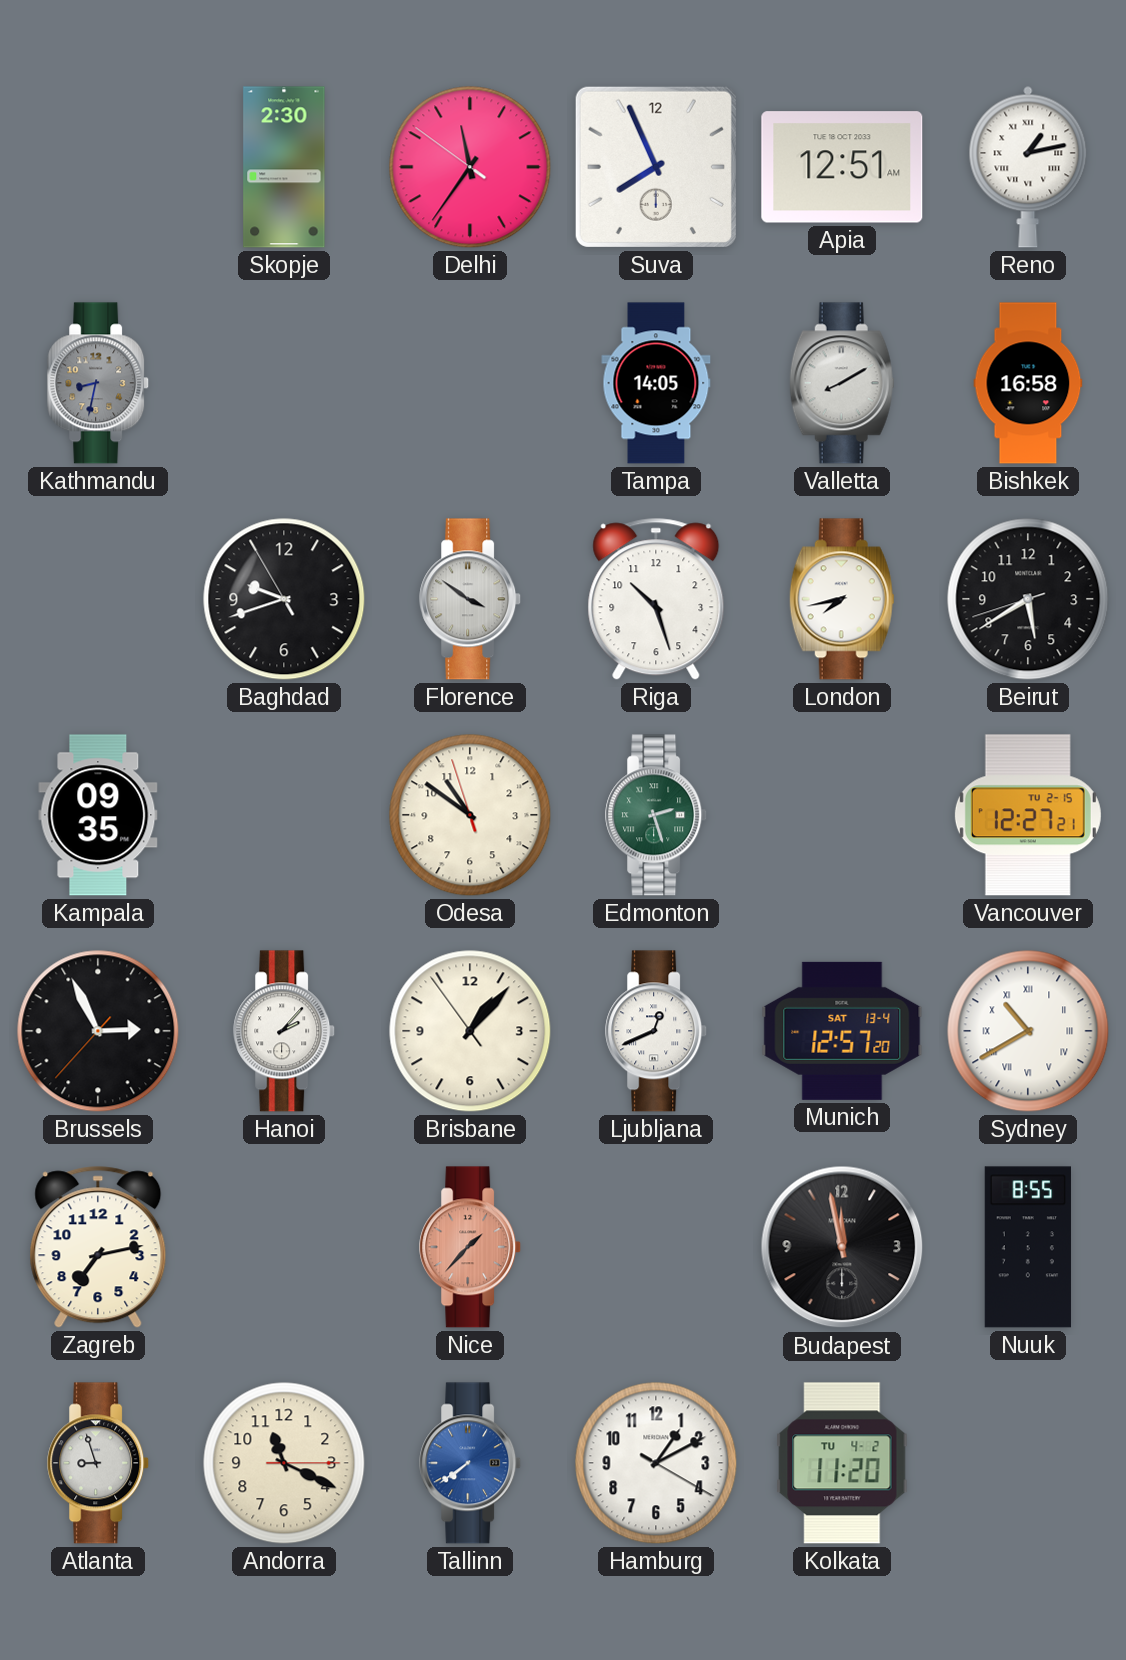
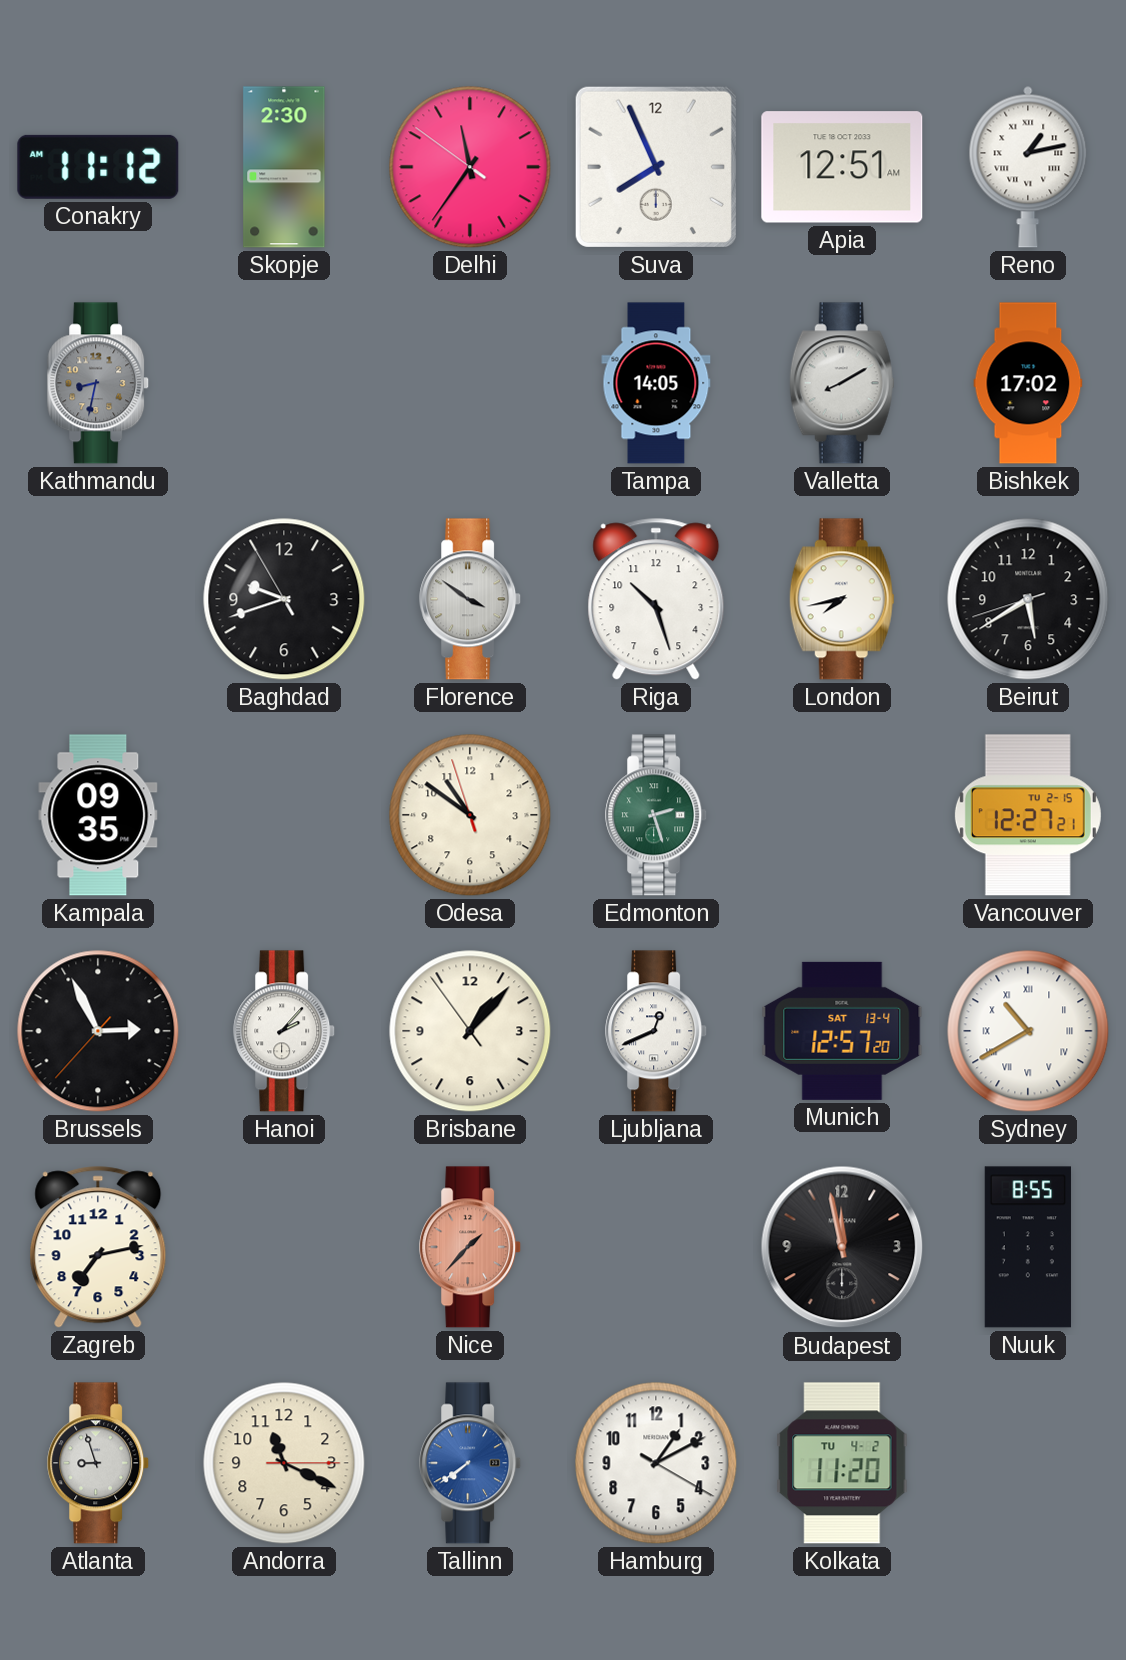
Conakry: none -> 11:12 (98, 167)
Bishkek: 16:58 -> 17:02 (1028, 383)
